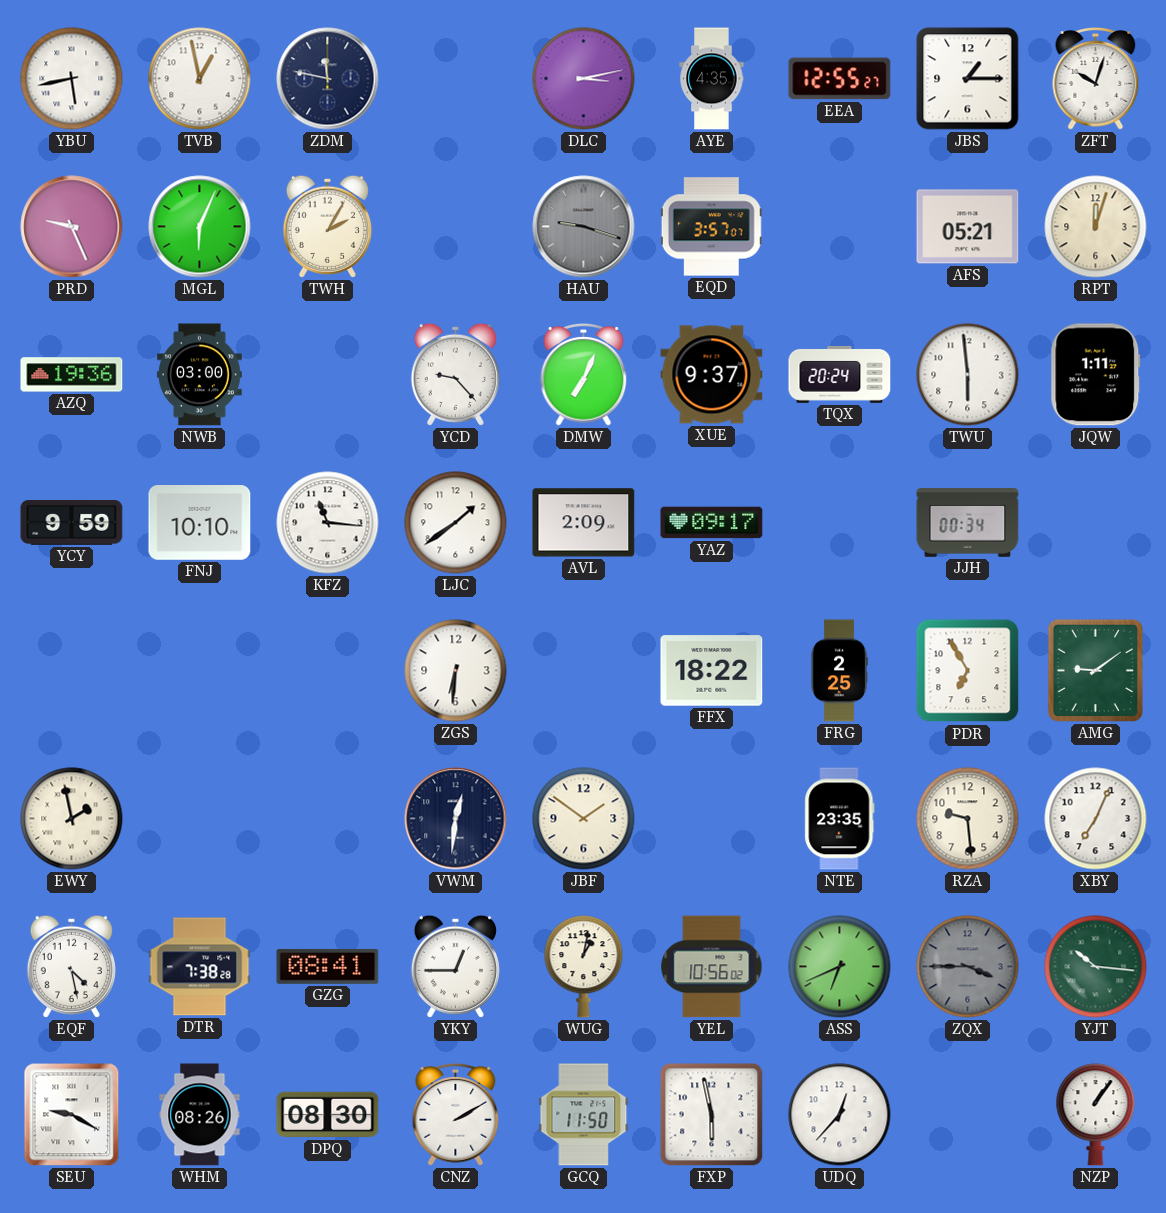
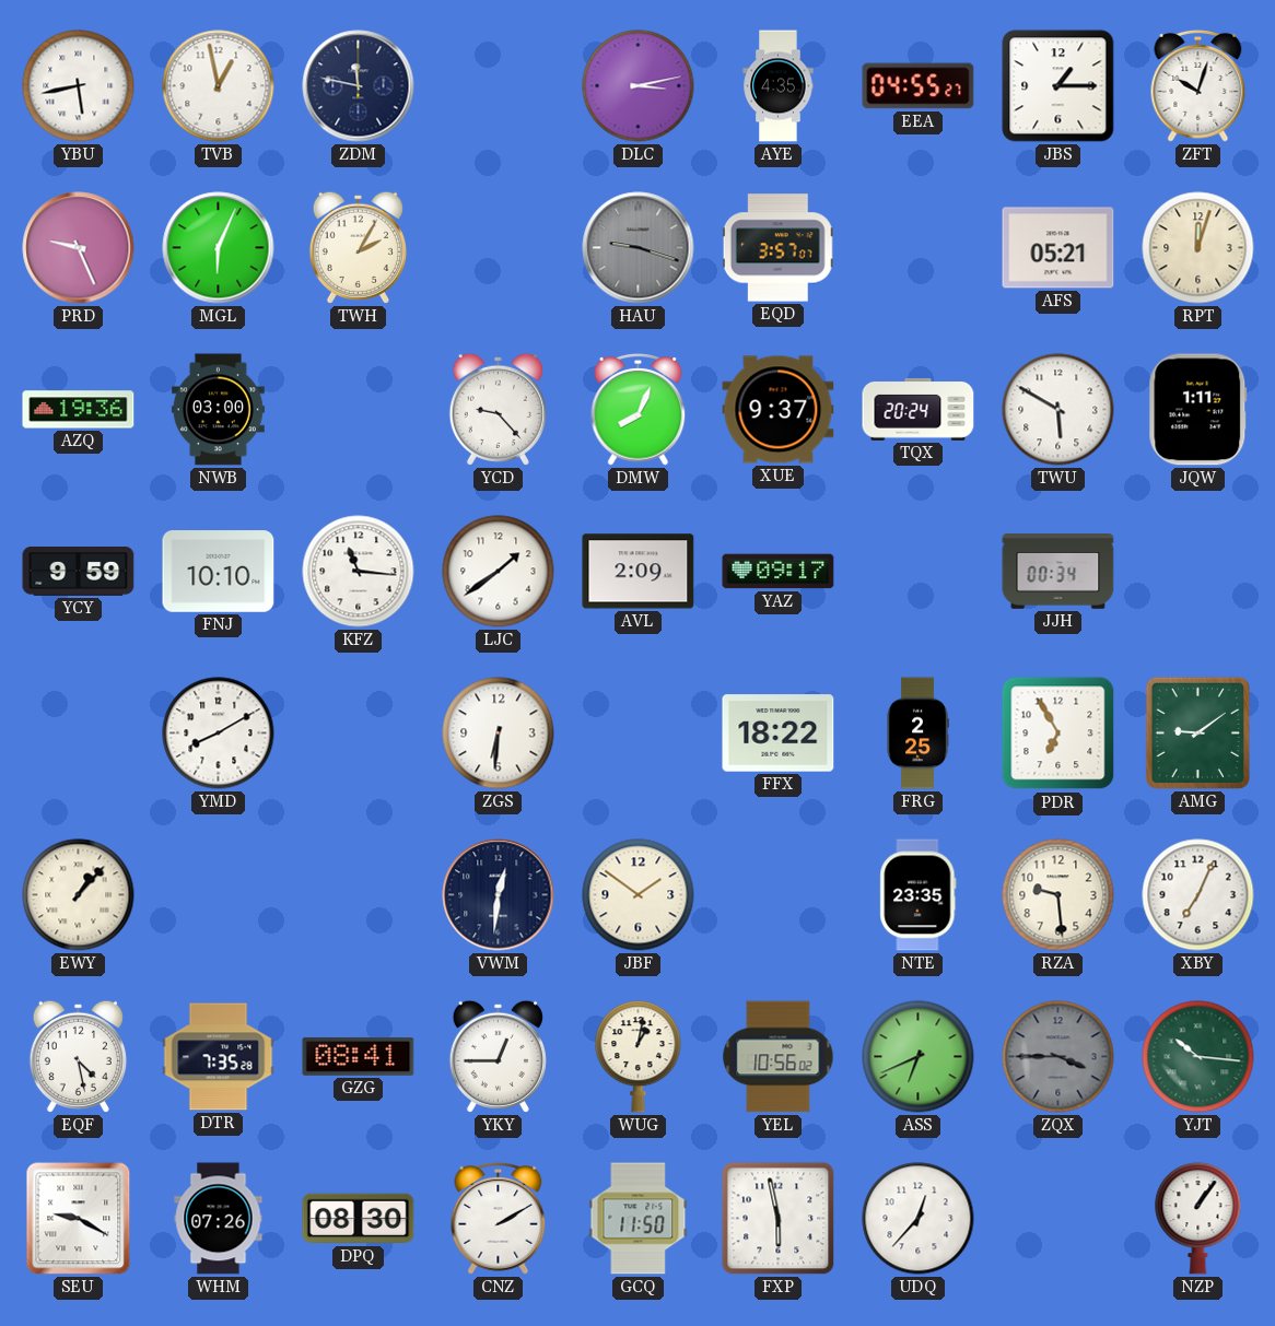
EEA: 12:55 -> 04:55 (919, 86)
DMW: 7:04 -> 8:04 (639, 410)
TWU: 5:59 -> 5:50 (1058, 410)
YMD: none -> 8:10 (219, 734)
EWY: 1:58 -> 1:07 (79, 895)
DTR: 7:38 -> 7:35 (219, 1057)
WHM: 08:26 -> 07:26 (219, 1219)
